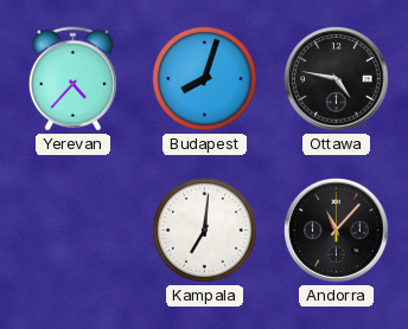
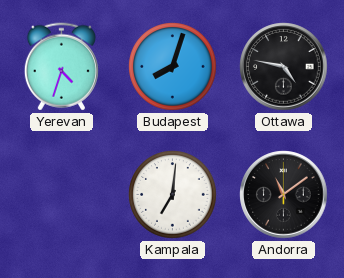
Yerevan: 4:37 -> 4:33 (61, 67)
Andorra: 11:07 -> 11:09 (284, 195)
